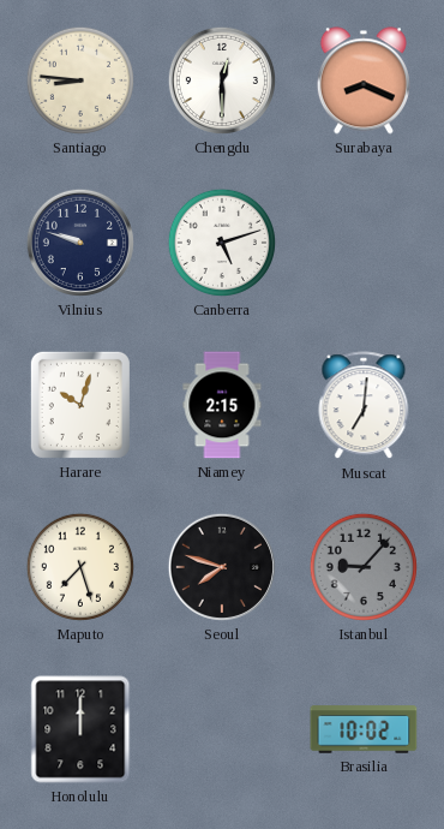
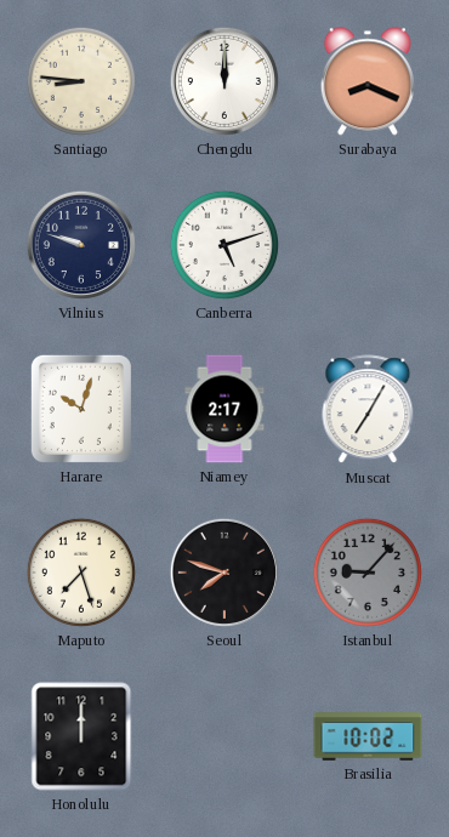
Chengdu: 12:30 -> 12:00 (224, 81)
Niamey: 2:15 -> 2:17 (224, 409)
Muscat: 7:01 -> 7:05 (368, 410)
